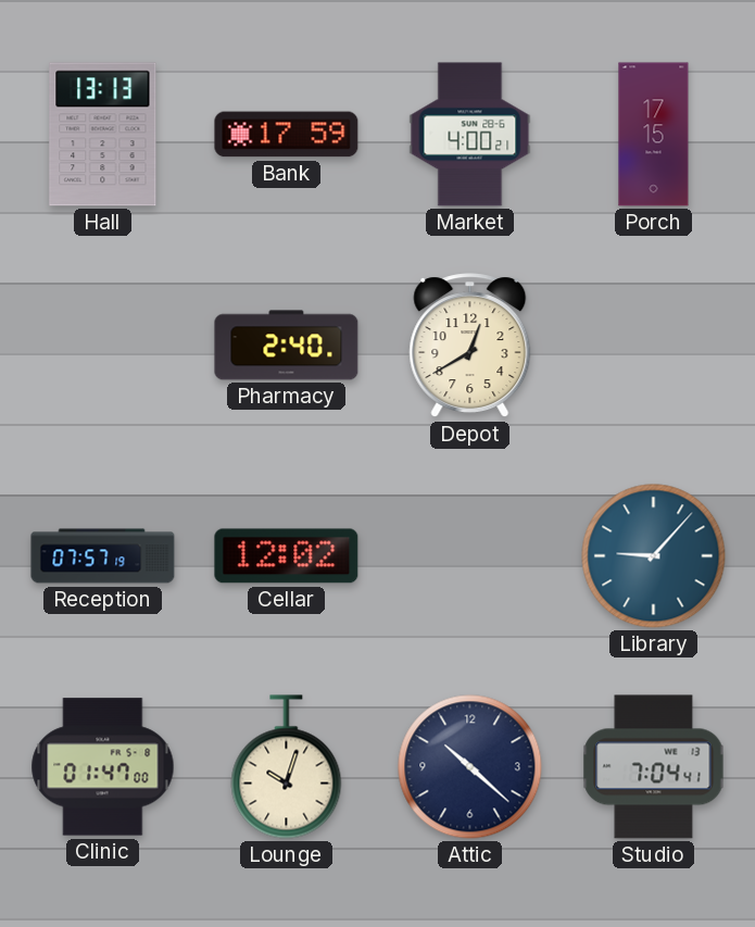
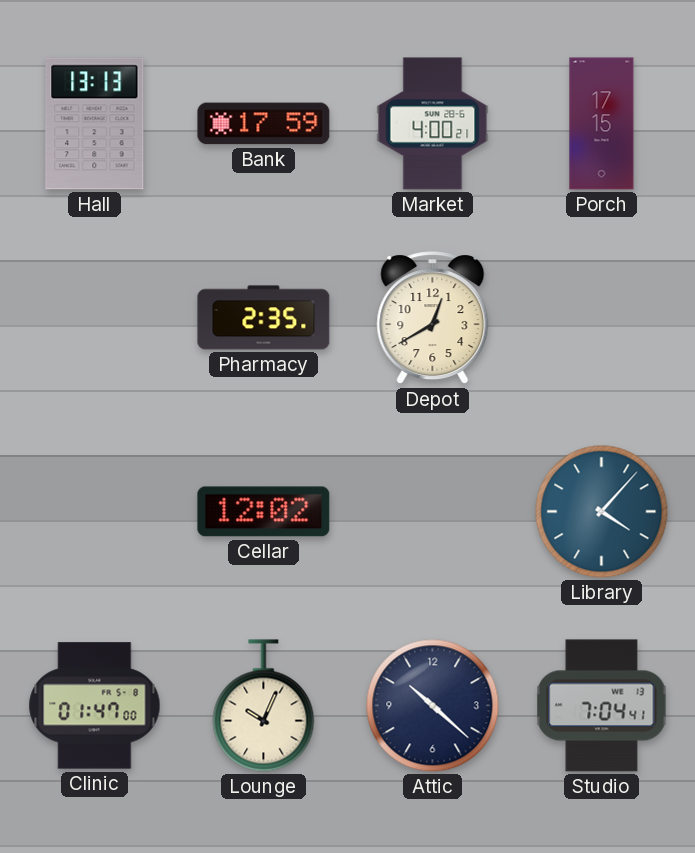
Pharmacy: 2:40 -> 2:35 (264, 318)
Reception: 07:57 -> none (103, 556)
Library: 9:07 -> 4:07 (602, 512)
Lounge: 10:03 -> 10:04 (264, 706)
